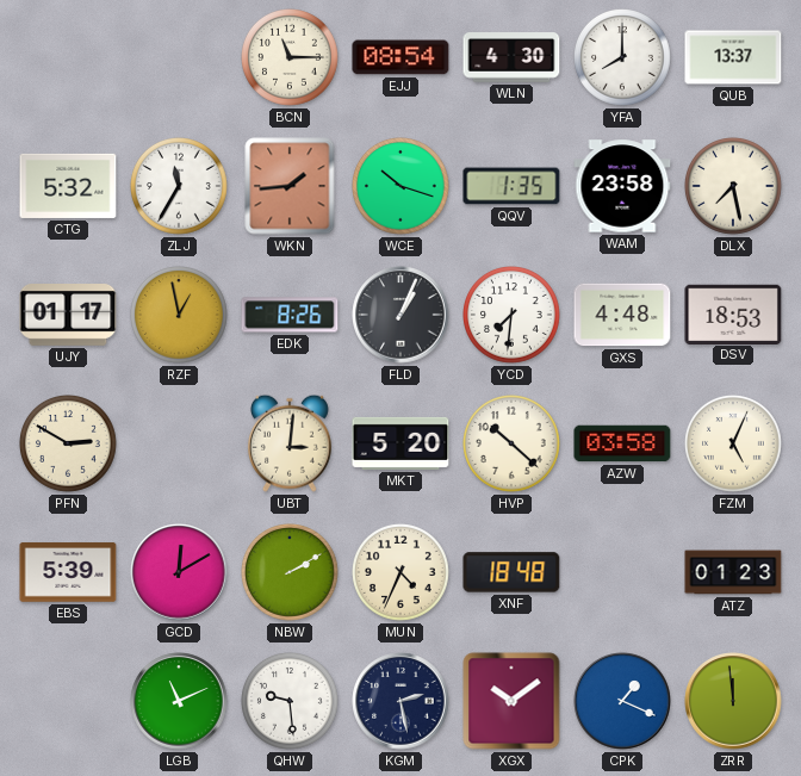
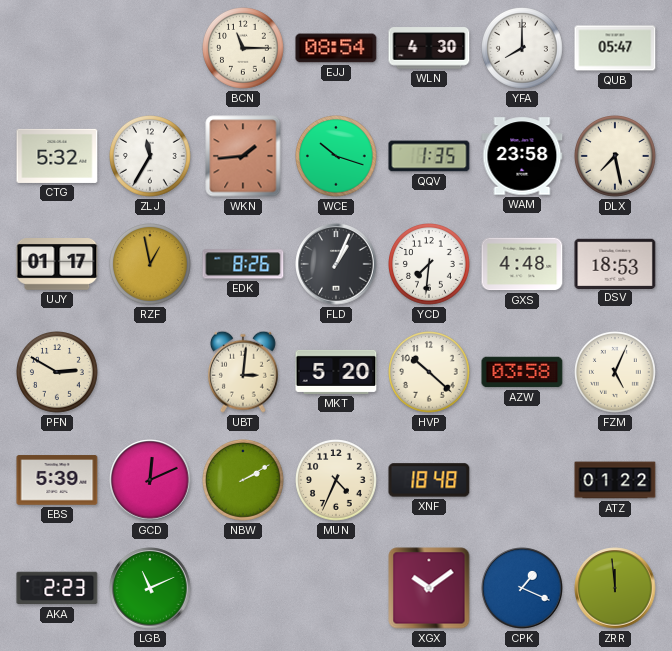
QUB: 13:37 -> 05:47 (615, 48)
GCD: 12:10 -> 12:11 (150, 480)
ATZ: 01:23 -> 01:22 (615, 480)
AKA: none -> 2:23 (57, 588)
QHW: 9:29 -> none (291, 702)
KGM: 2:28 -> none (401, 701)
